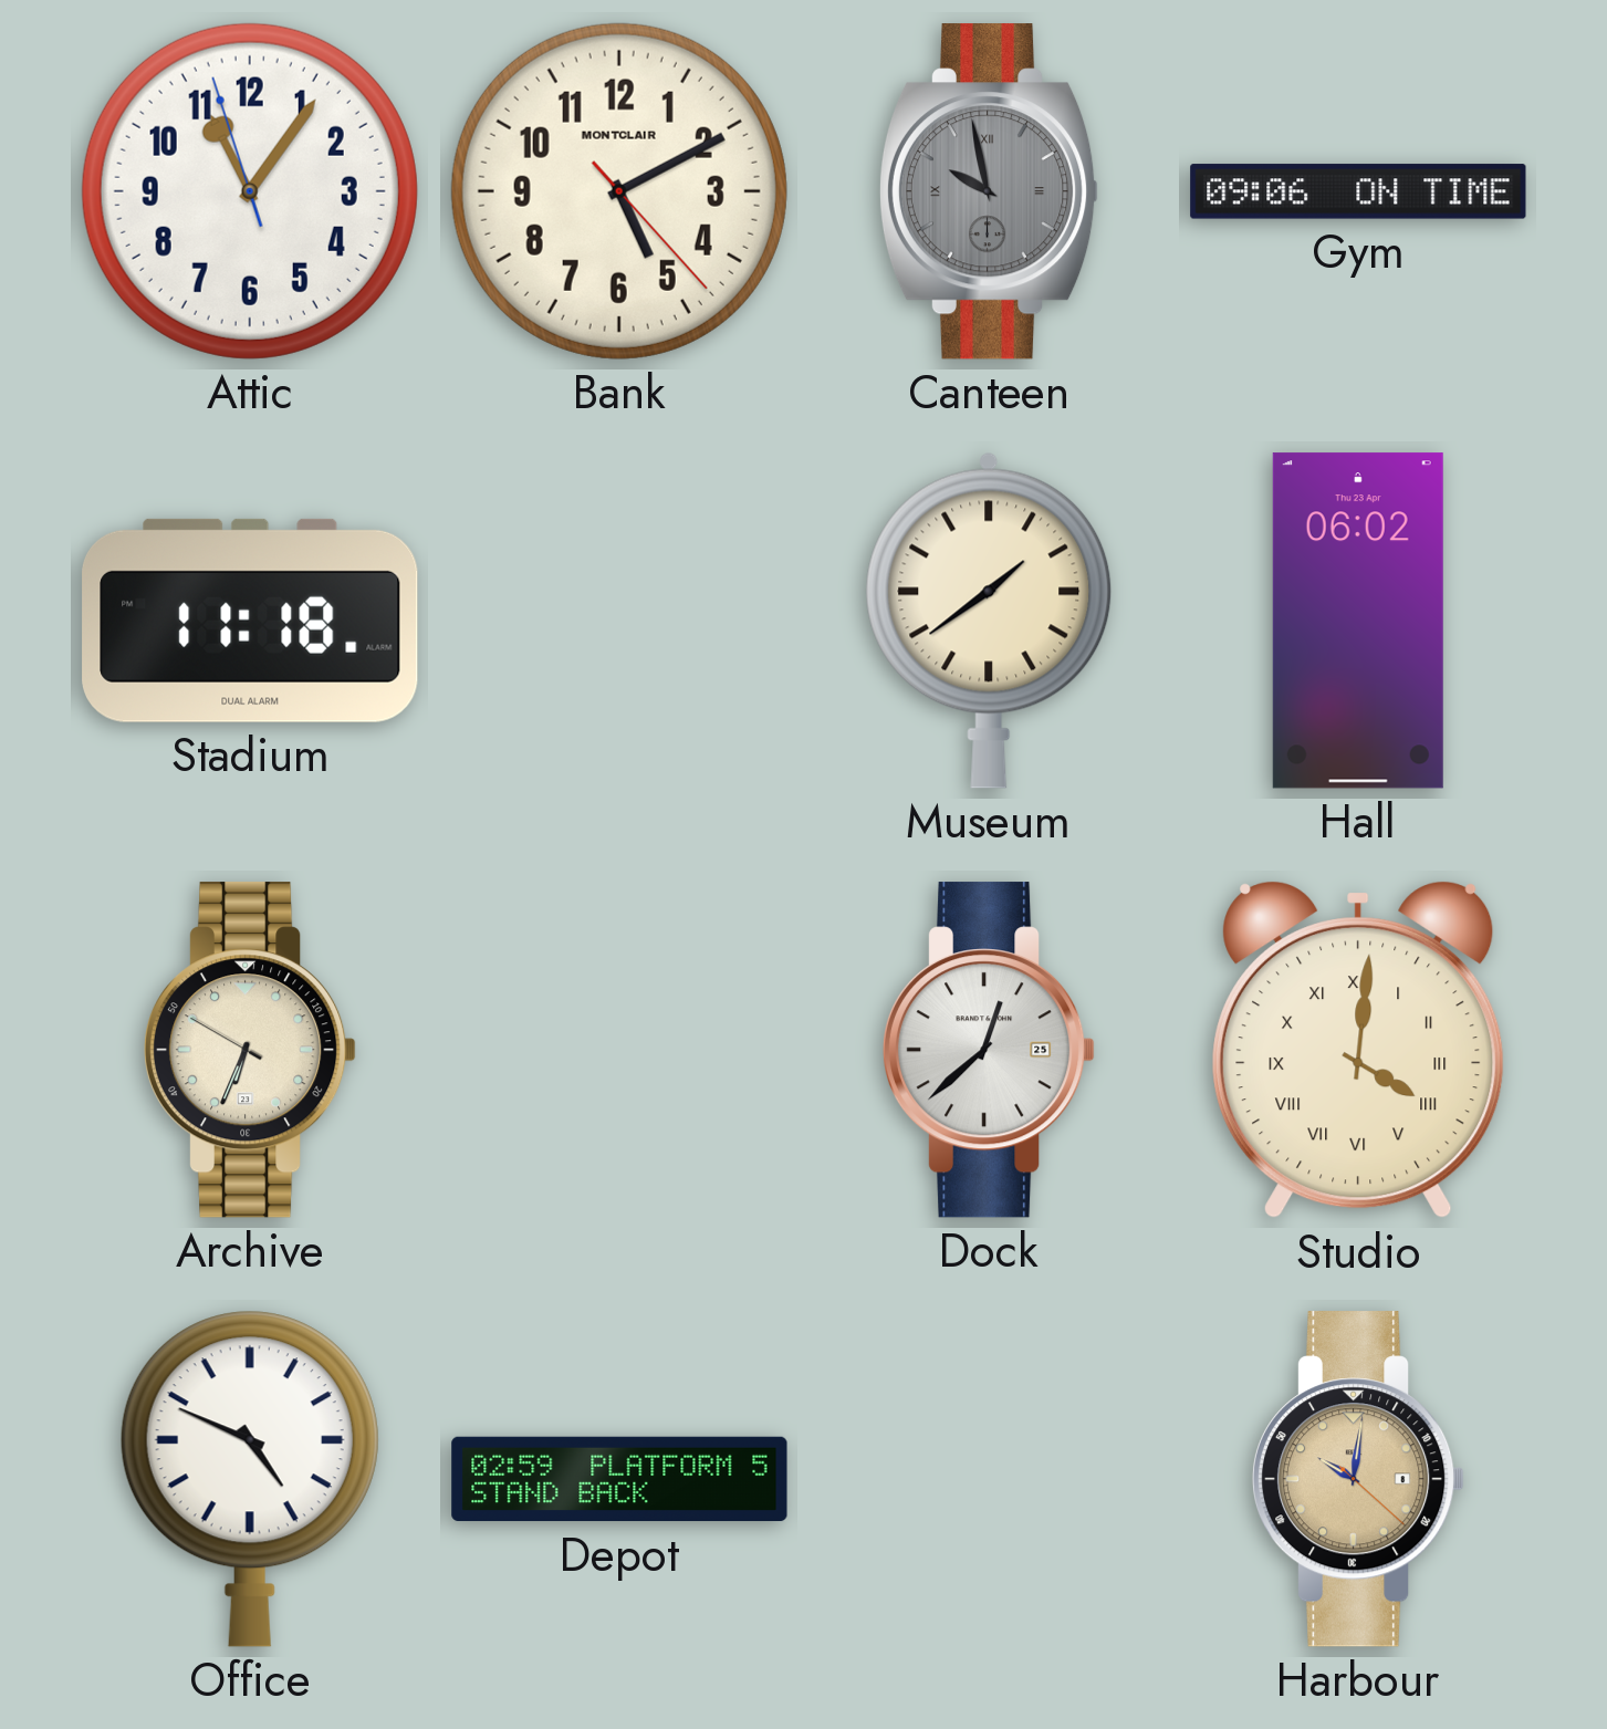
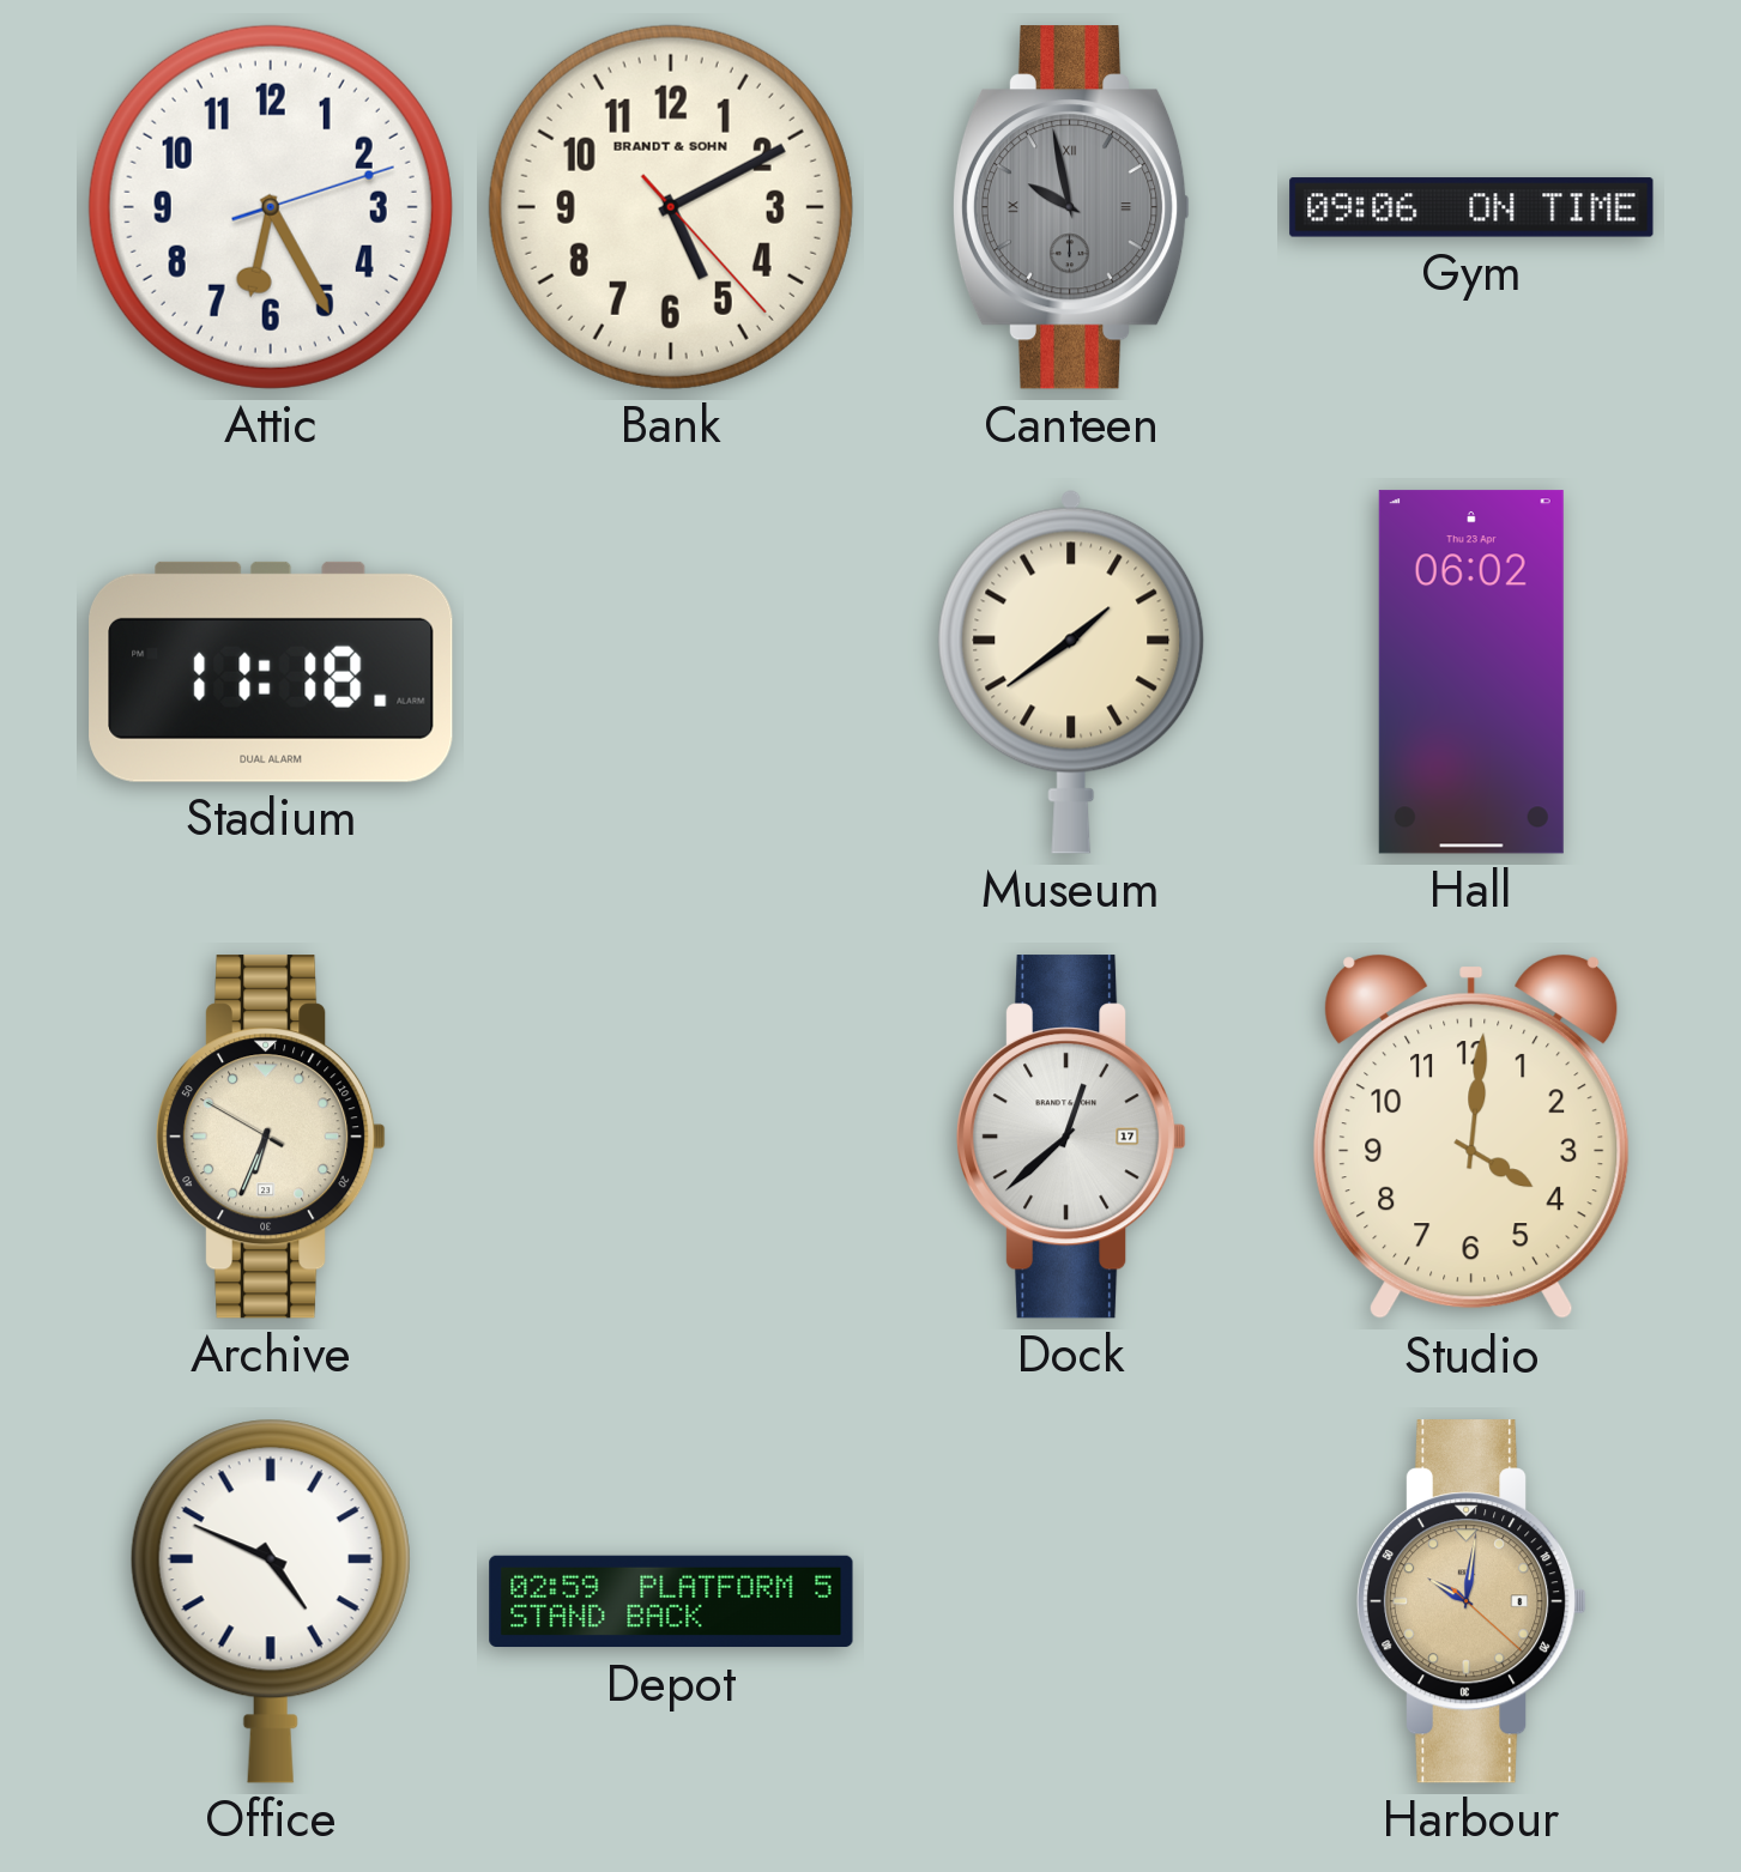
Attic: 11:05 -> 6:25 (271, 207)
Bank brand: MONTCLAIR -> BRANDT & SOHN (671, 207)
Dock date: 25 -> 17 (1071, 1137)
Studio numerals: Roman -> Arabic (1471, 1137)
